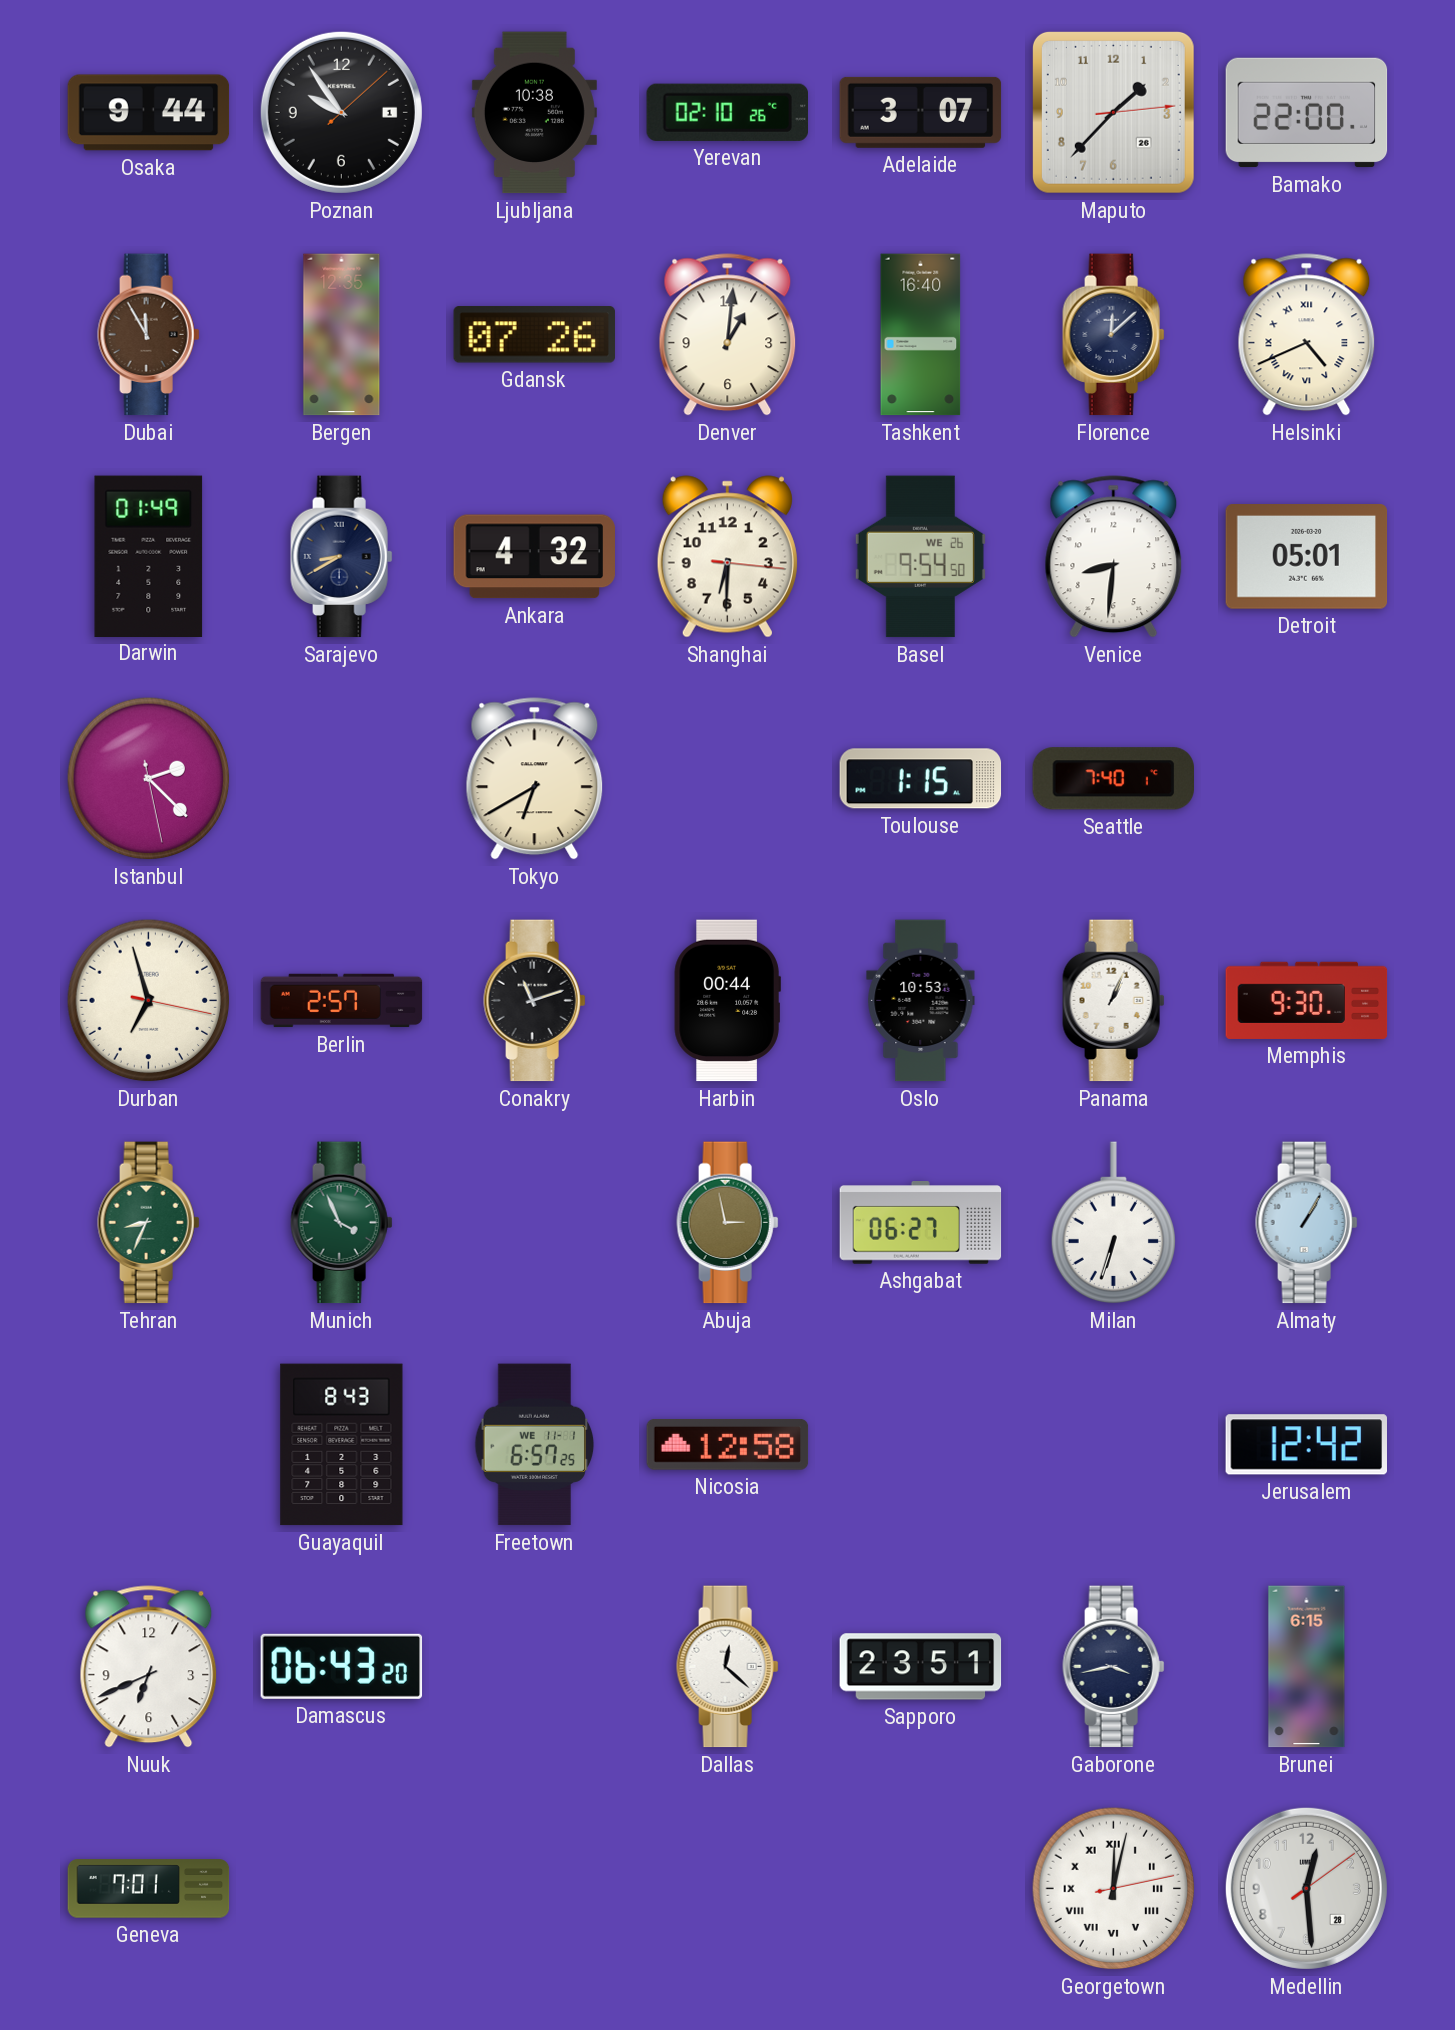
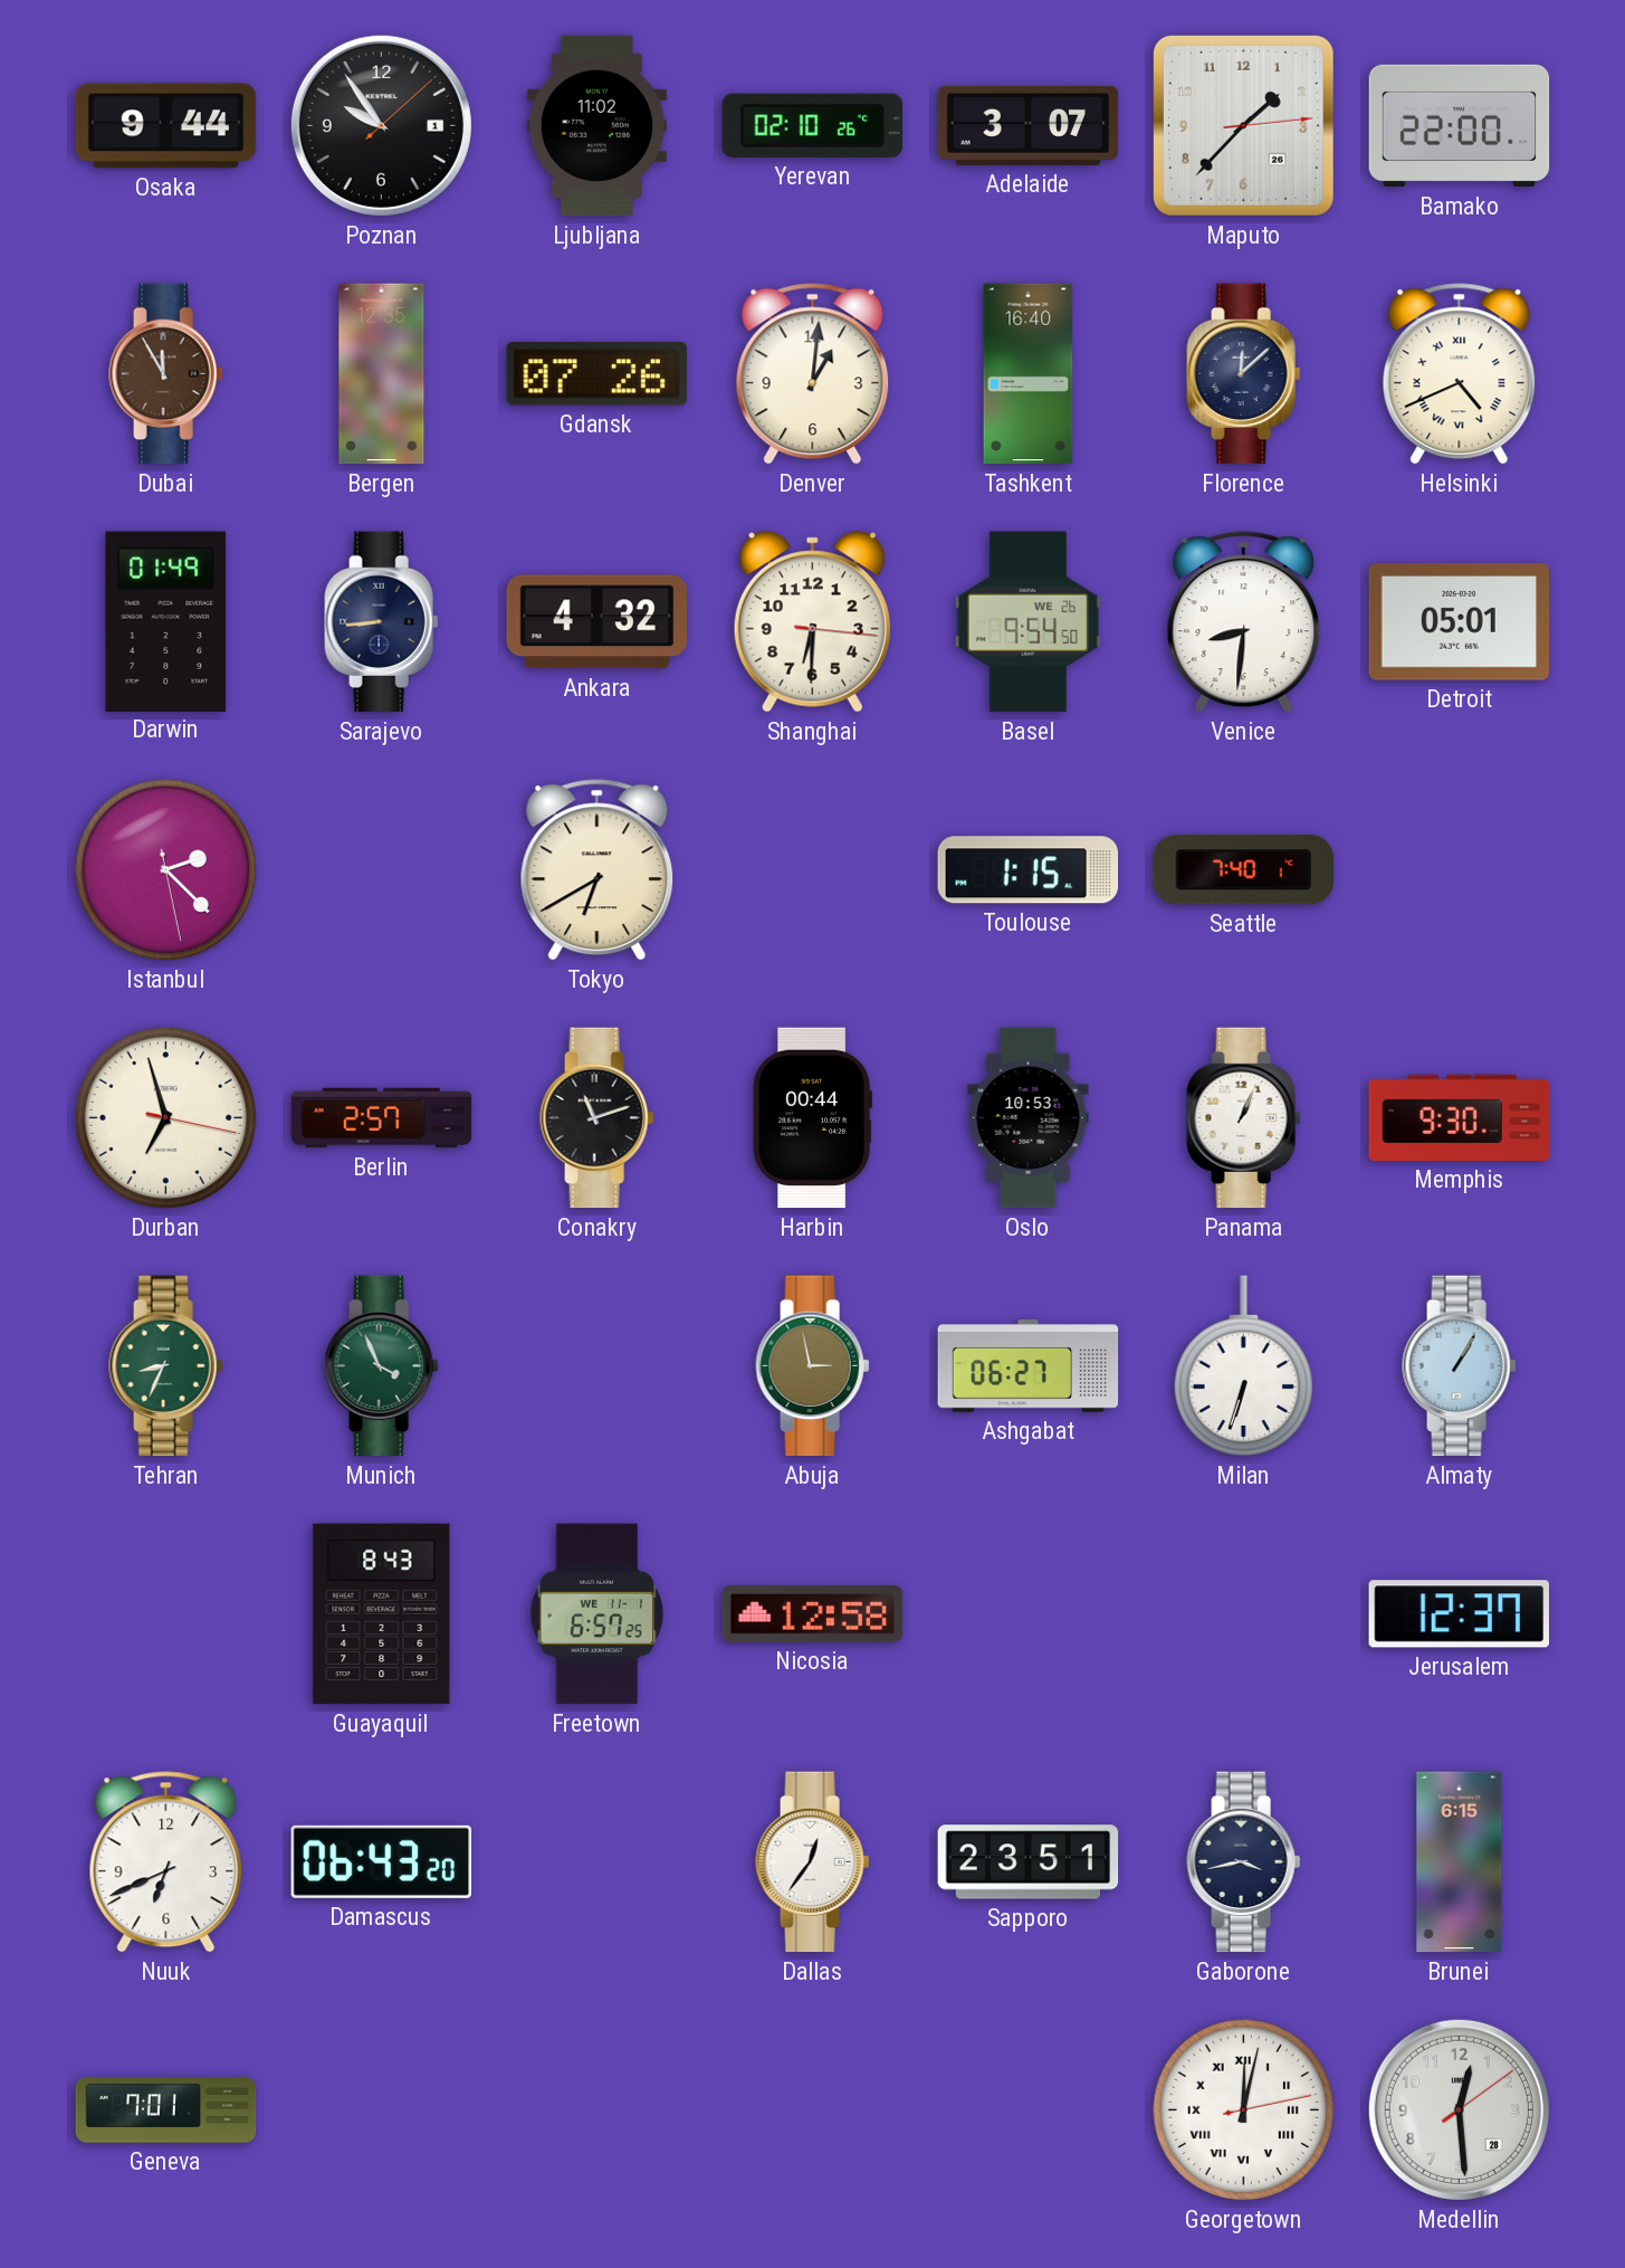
Ljubljana: 10:38 -> 11:02 (596, 126)
Sarajevo: 8:40 -> 8:44 (382, 622)
Jerusalem: 12:42 -> 12:37 (1459, 1614)
Dallas: 12:22 -> 12:36 (813, 1862)
